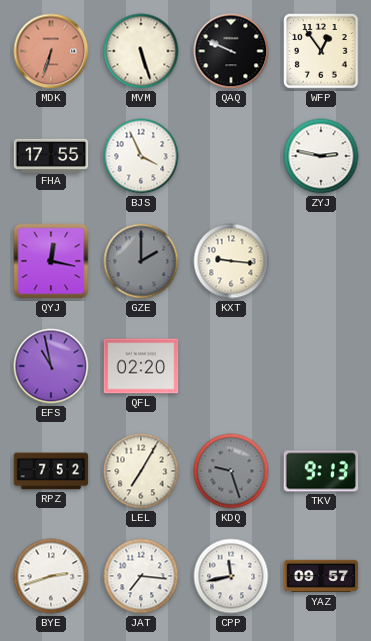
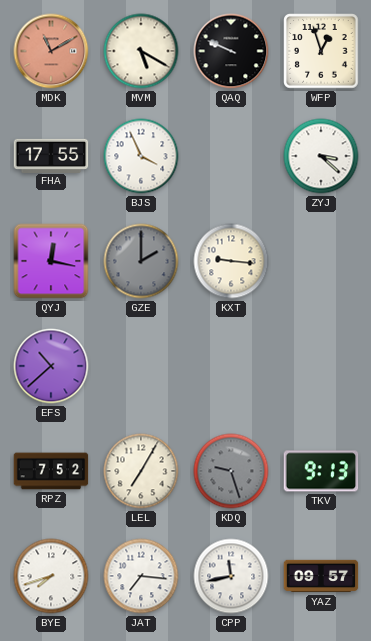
MDK: 6:33 -> 11:10 (51, 51)
MVM: 5:27 -> 5:20 (141, 51)
WFP: 12:54 -> 12:57 (321, 51)
ZYJ: 2:47 -> 3:22 (321, 156)
EFS: 10:58 -> 10:38 (51, 366)
QFL: 02:20 -> none (141, 366)
BYE: 2:42 -> 7:42 (51, 576)
